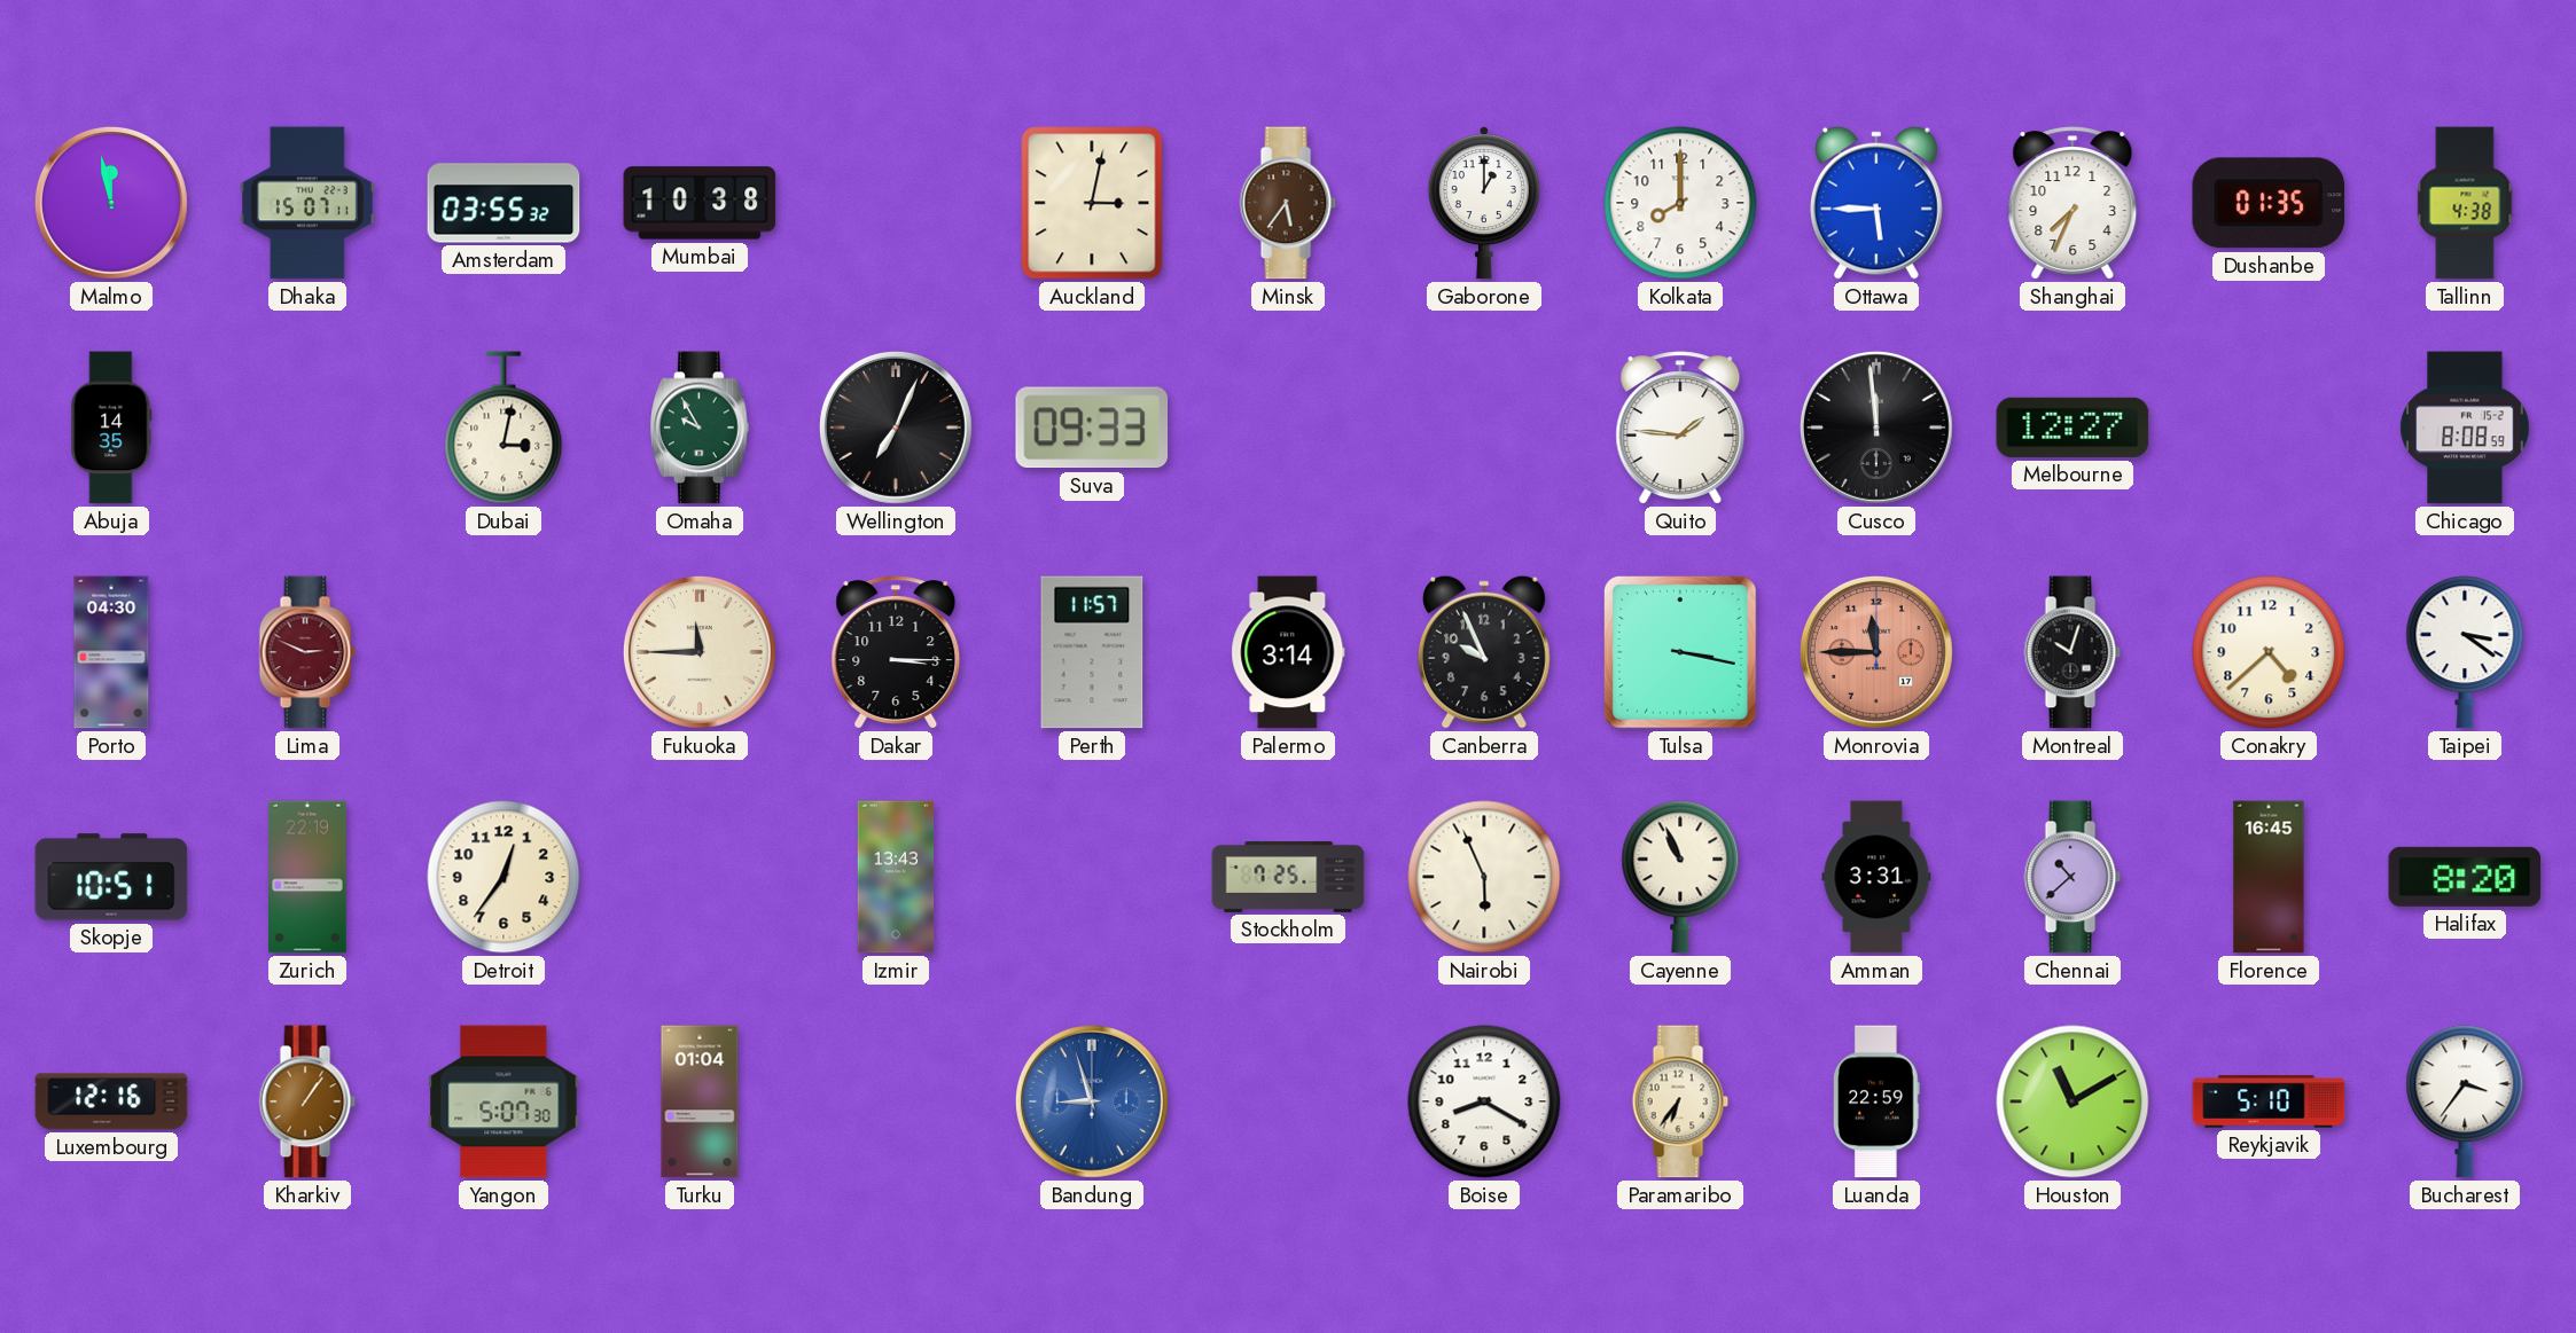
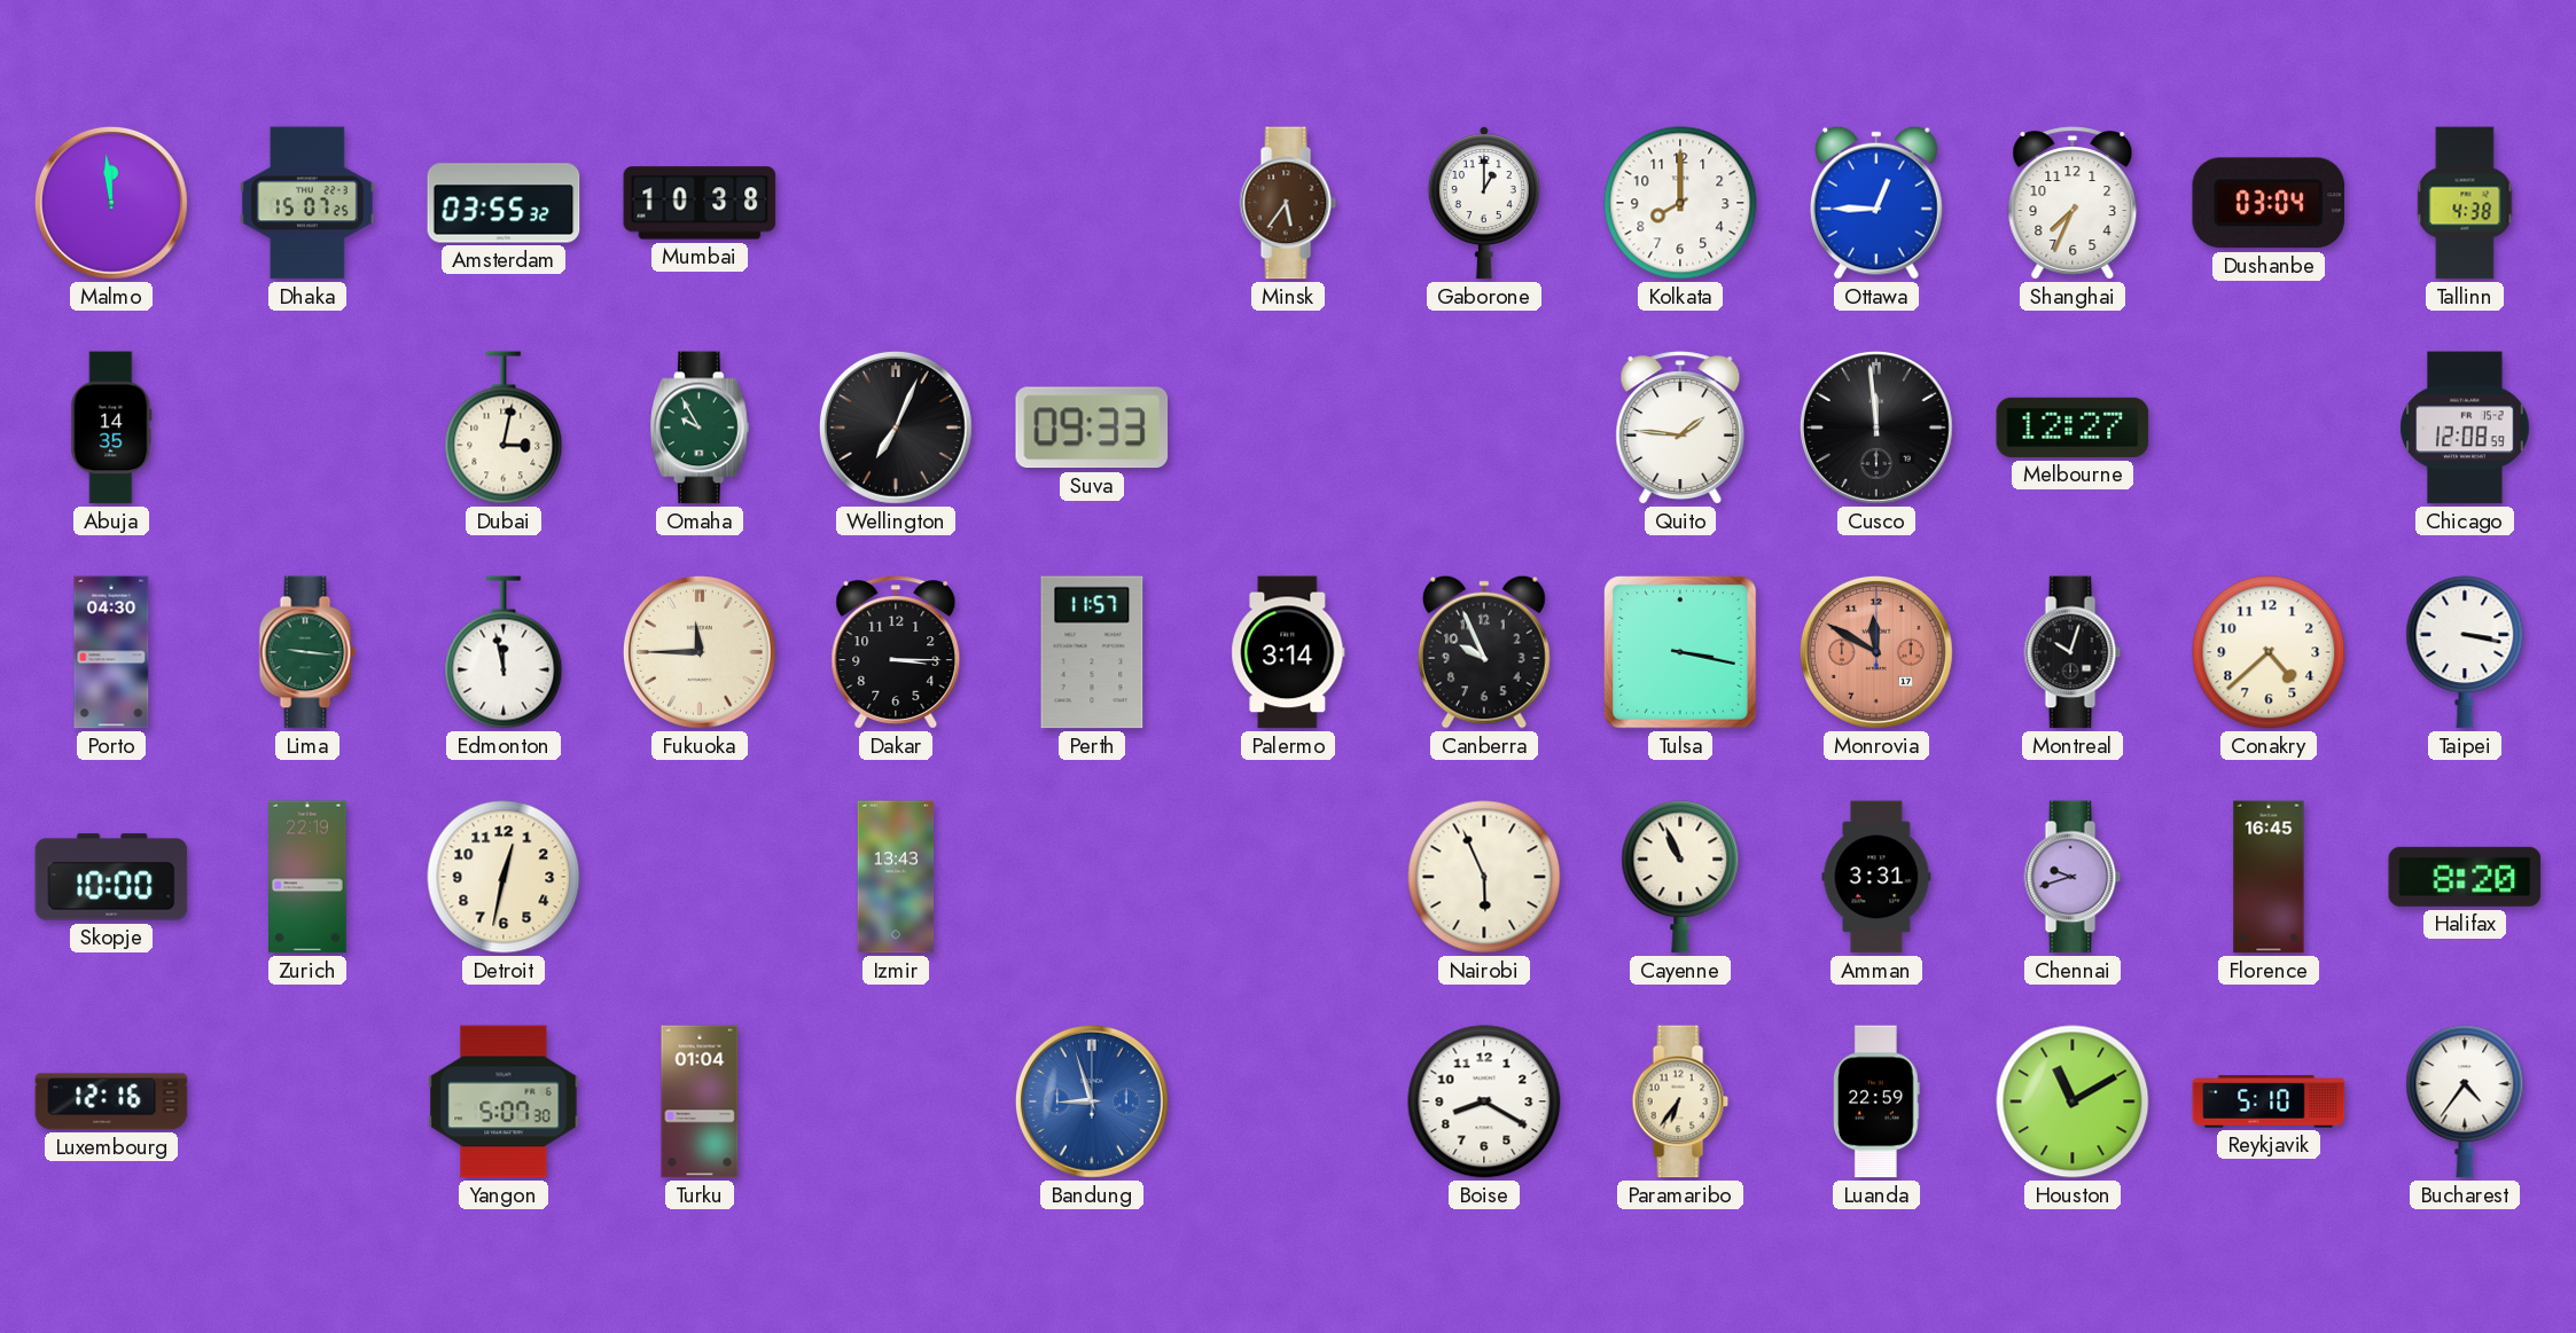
Malmo: 11:58 -> 11:59 (111, 203)
Dhaka: 15:07:11 -> 15:07:25 (307, 203)
Auckland: 3:02 -> none (1092, 203)
Ottawa: 5:45 -> 12:45 (1876, 203)
Dushanbe: 01:35 -> 03:04 (2269, 203)
Chicago: 8:08 -> 12:08 (2465, 428)
Lima: 2:49 -> 9:16 (307, 652)
Lima dial: burgundy -> green (307, 652)
Edmonton: none -> 11:58 (504, 652)
Monrovia: 11:45 -> 11:50 (1876, 652)
Taipei: 3:21 -> 3:17 (2465, 652)
Skopje: 10:51 -> 10:00 (111, 877)
Detroit: 12:36 -> 12:32 (504, 877)
Stockholm: 7:25 -> none (1288, 878)
Chennai: 10:38 -> 9:42 (2072, 877)
Kharkiv: 1:06 -> none (307, 1101)
Bucharest: 3:36 -> 4:36 (2465, 1101)
